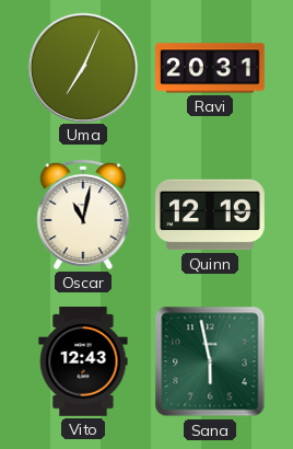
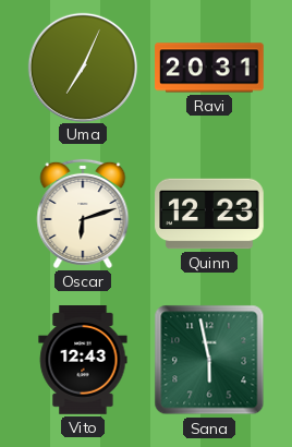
Oscar: 11:02 -> 6:12 (83, 214)
Quinn: 12:19 -> 12:23 (209, 214)
